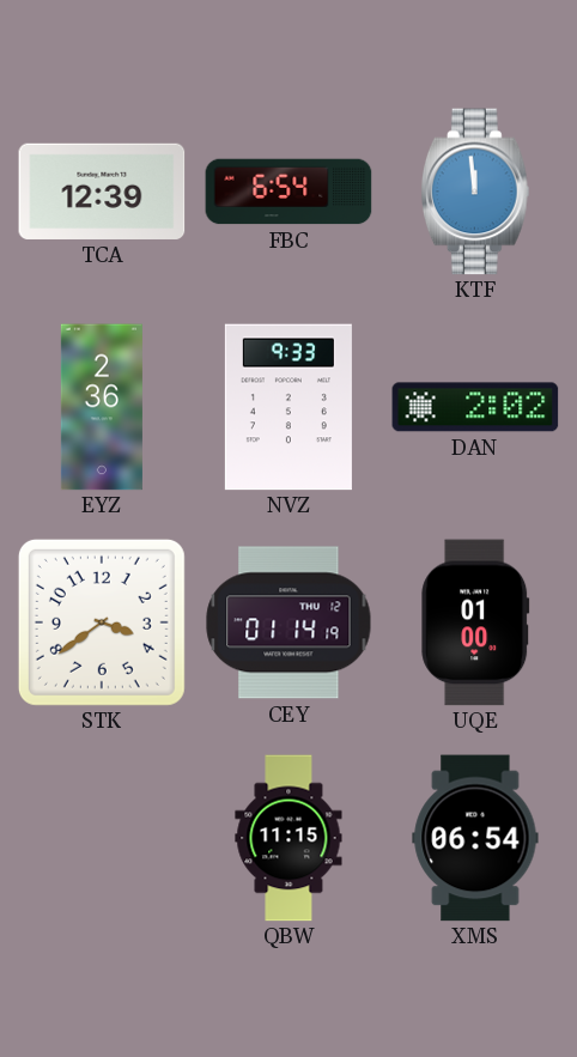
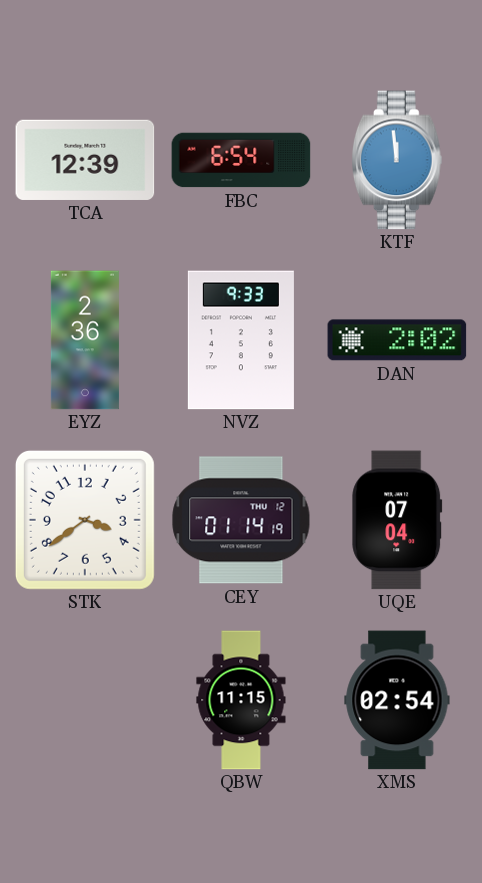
UQE: 01:00 -> 07:04 (397, 520)
XMS: 06:54 -> 02:54 (397, 700)
